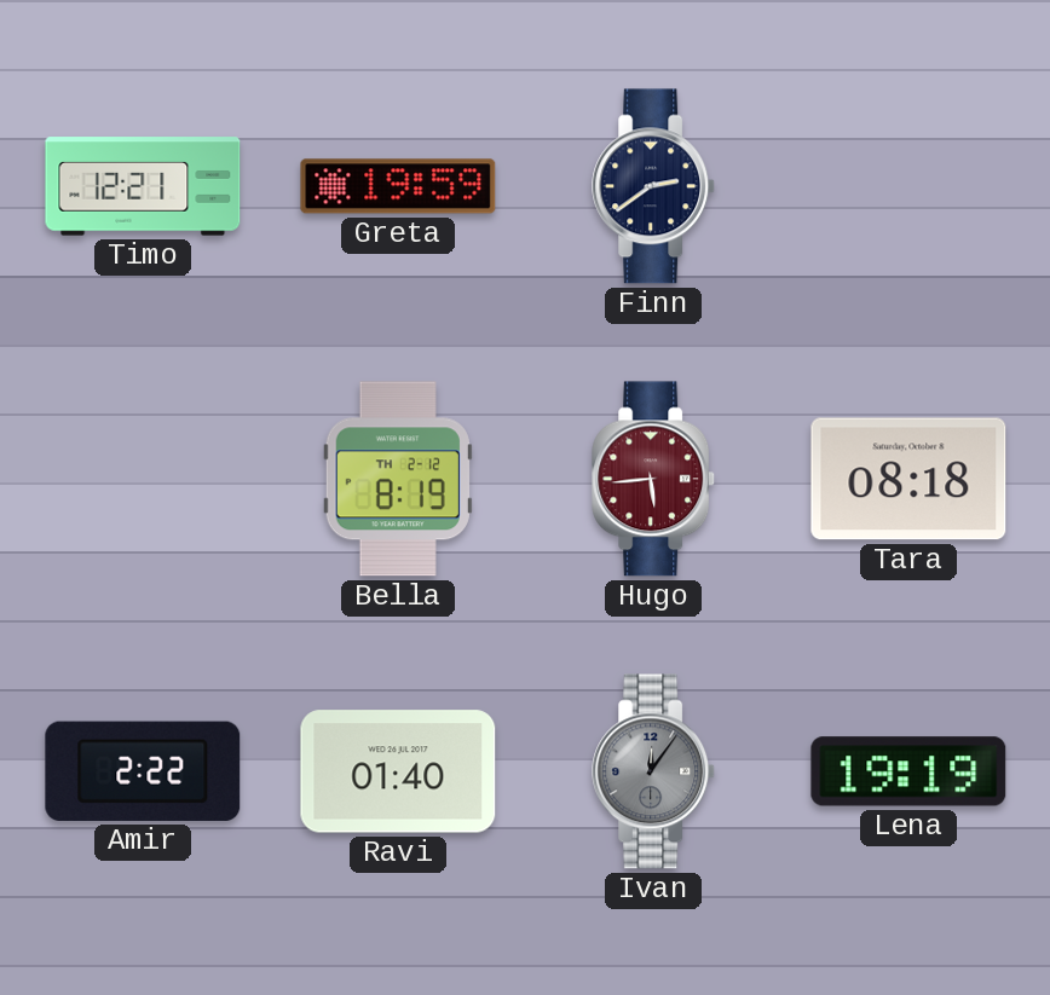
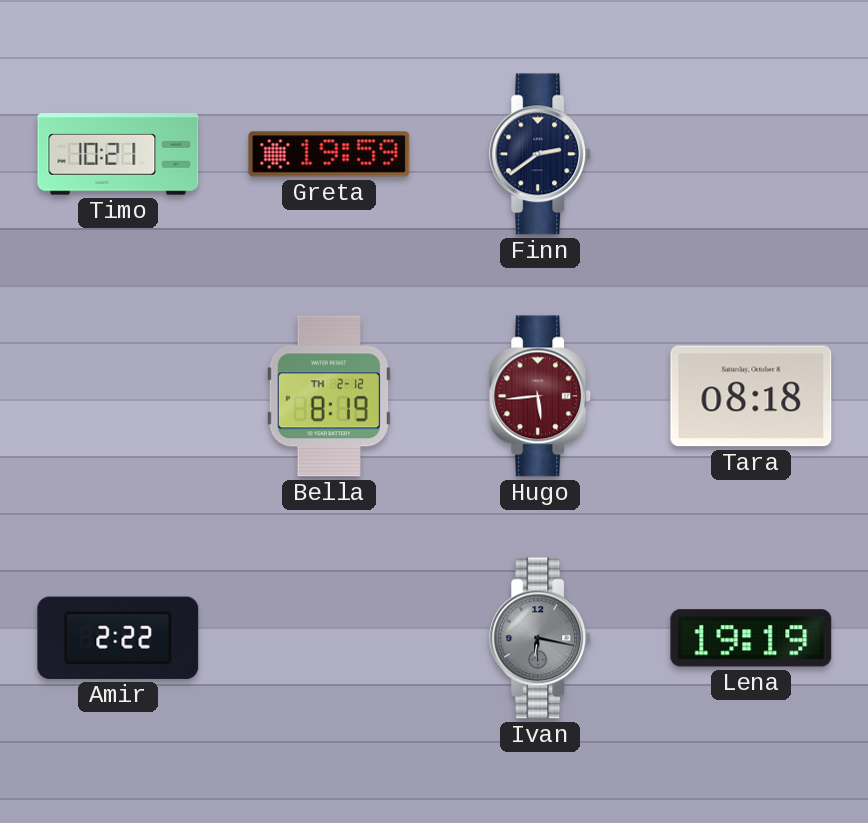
Timo: 12:21 -> 10:21 (118, 154)
Ravi: 01:40 -> none (398, 771)
Ivan: 12:06 -> 6:17 (541, 638)
